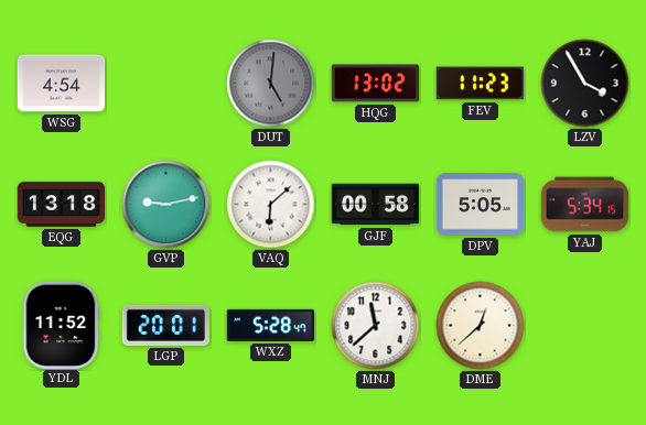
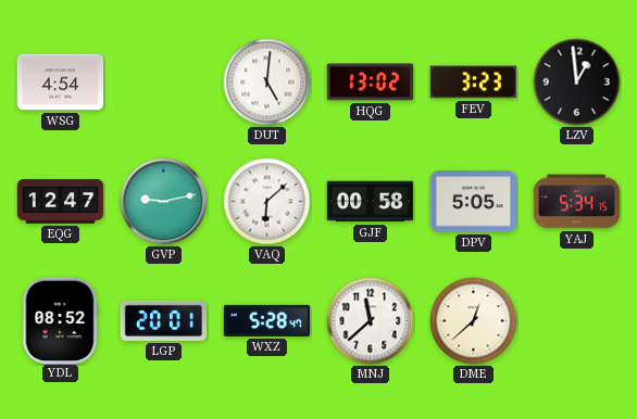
DUT dial: grey -> white (267, 82)
FEV: 11:23 -> 3:23 (473, 82)
LZV: 3:55 -> 12:59 (577, 82)
EQG: 13:18 -> 12:47 (61, 202)
YDL: 11:52 -> 08:52 (60, 320)
